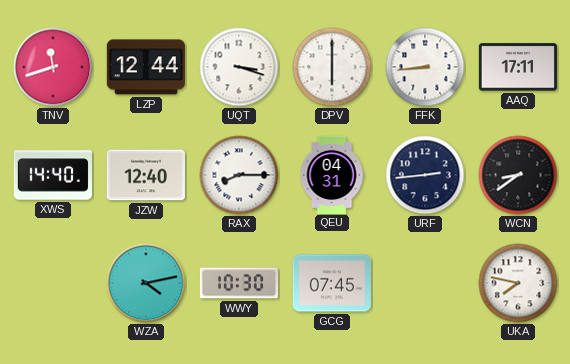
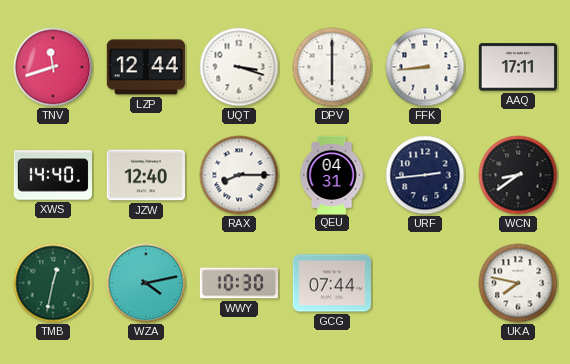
TMB: none -> 12:32 (53, 283)
GCG: 07:45 -> 07:44 (332, 283)
